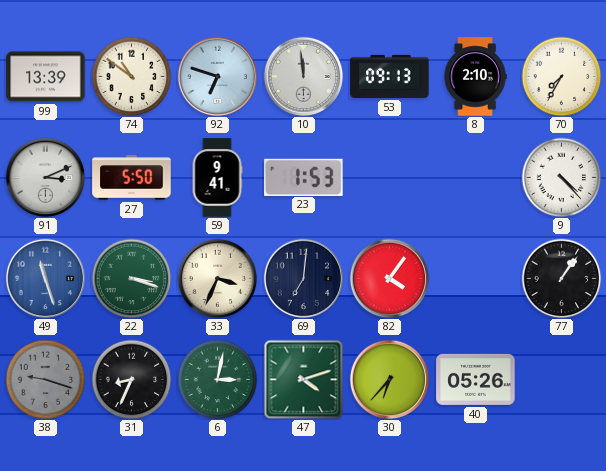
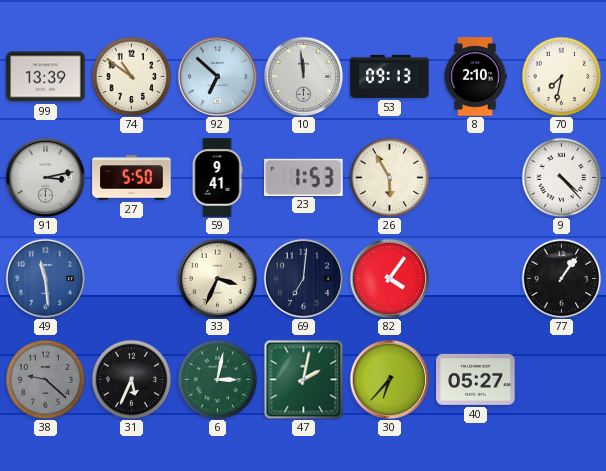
92: 6:48 -> 6:52 (217, 76)
70: 7:35 -> 7:32 (561, 76)
91: 3:11 -> 3:13 (45, 177)
26: none -> 5:55 (389, 177)
49: 11:27 -> 11:29 (45, 278)
22: 3:18 -> none (131, 278)
38: 9:18 -> 9:22 (45, 379)
31: 8:34 -> 5:34 (131, 379)
47: 4:12 -> 2:02 (303, 379)
40: 05:26 -> 05:27 (476, 379)
